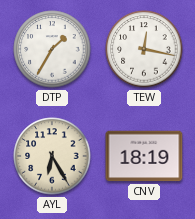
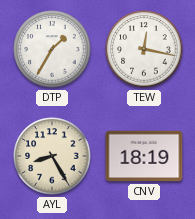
AYL: 6:25 -> 8:25 (52, 156)
